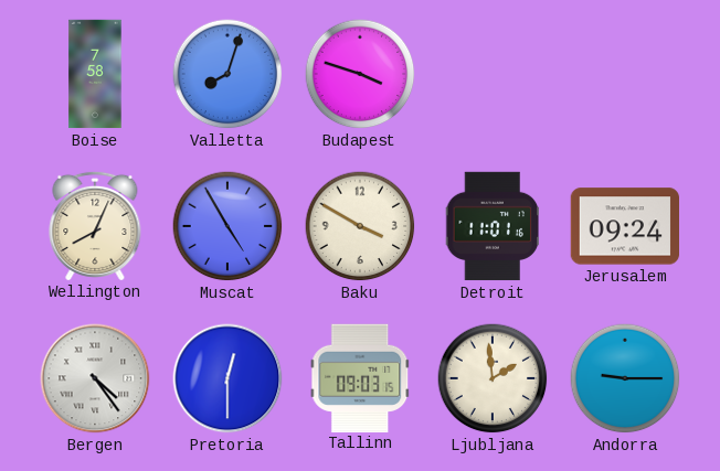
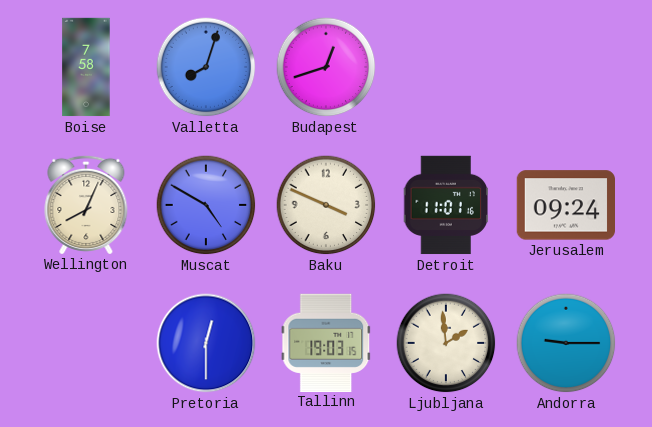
Budapest: 3:48 -> 12:42 (326, 67)
Muscat: 4:55 -> 4:50 (206, 205)
Baku: 3:50 -> 3:49 (326, 205)
Bergen: 4:24 -> none (95, 378)
Tallinn: 09:03 -> 19:03 (326, 342)
